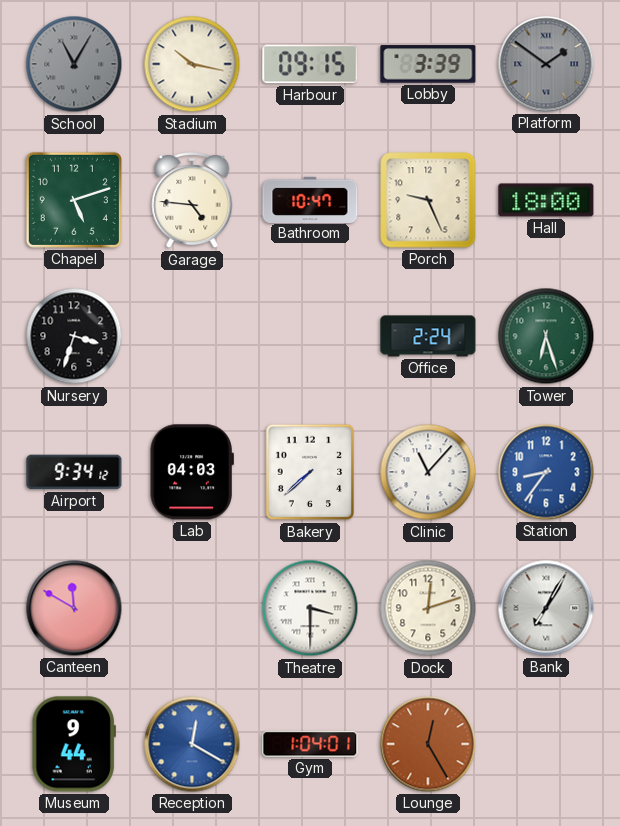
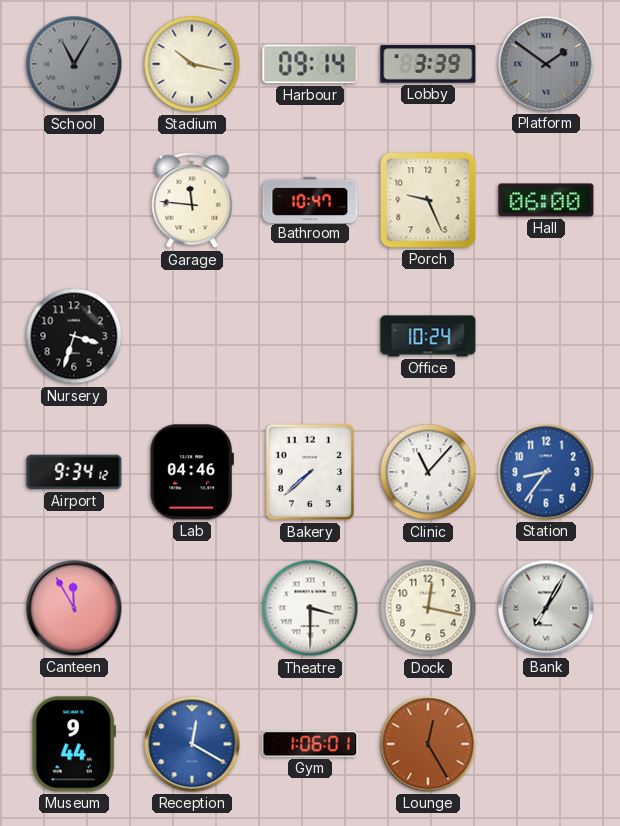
Harbour: 09:15 -> 09:14 (310, 64)
Chapel: 5:12 -> none (74, 200)
Garage: 4:46 -> 11:46 (192, 201)
Hall: 18:00 -> 06:00 (546, 200)
Office: 2:24 -> 10:24 (428, 336)
Tower: 6:27 -> none (546, 336)
Lab: 04:03 -> 04:46 (192, 472)
Canteen: 11:50 -> 11:55 (74, 608)
Dock: 12:12 -> 12:17 (428, 608)
Gym: 1:04 -> 1:06 (310, 744)
